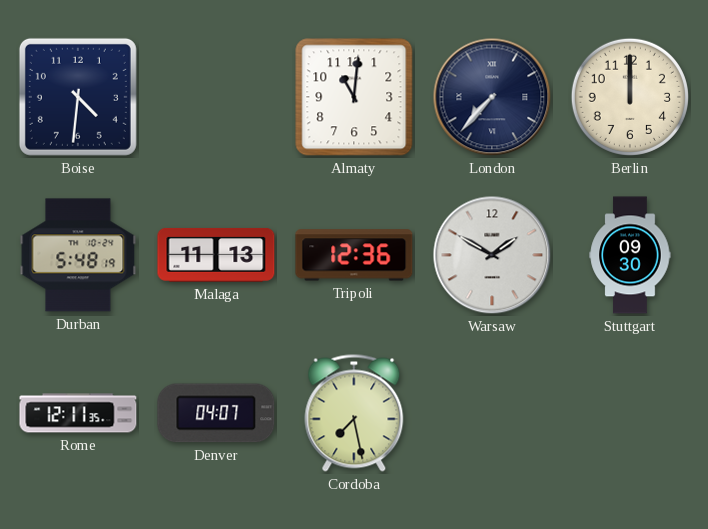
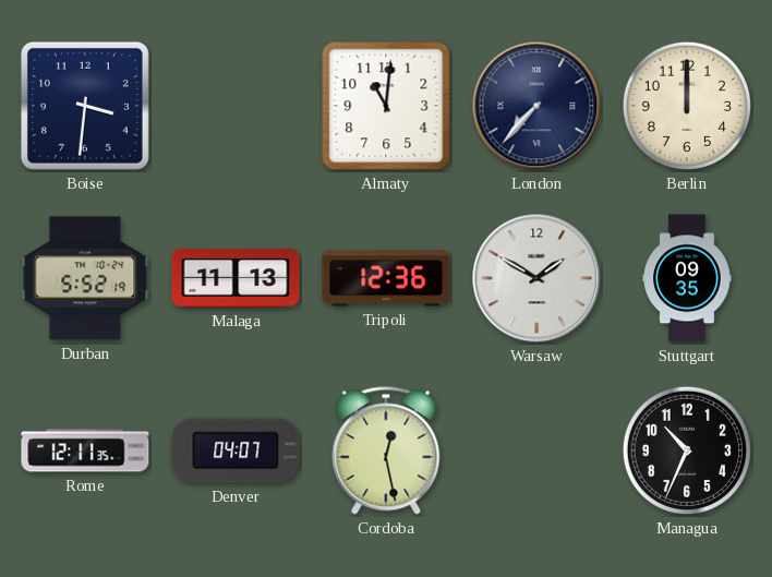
Boise: 4:31 -> 3:31 (85, 106)
Durban: 5:48 -> 5:52 (85, 278)
Stuttgart: 09:30 -> 09:35 (687, 278)
Cordoba: 7:28 -> 12:28 (386, 450)
Managua: none -> 10:34 (687, 450)
